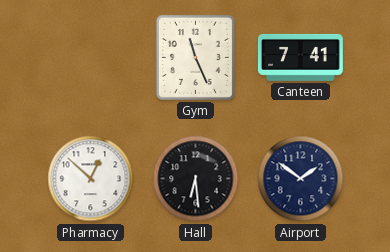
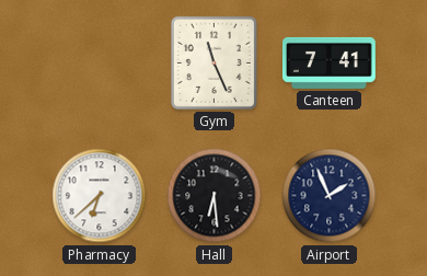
Pharmacy: 12:52 -> 6:38 (100, 196)
Airport: 1:51 -> 1:56 (330, 196)
